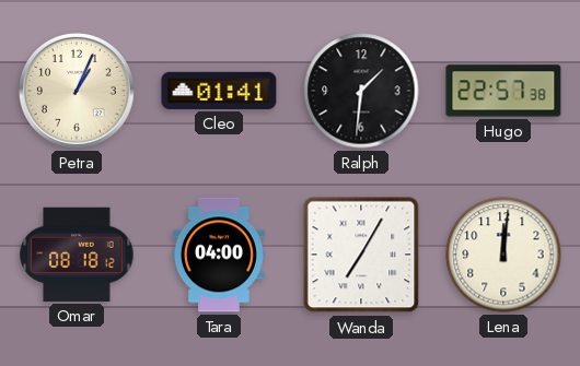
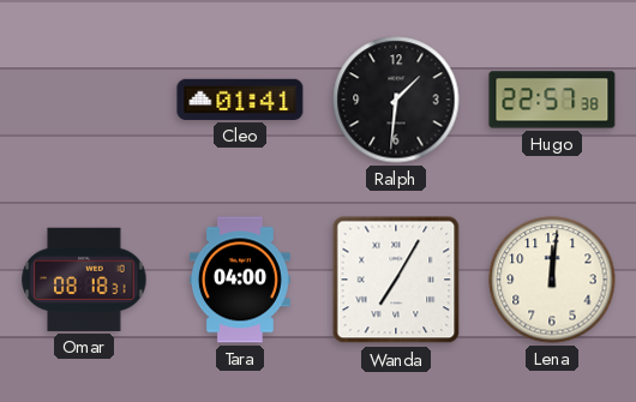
Petra: 1:04 -> none (77, 91)
Omar: 08:18:12 -> 08:18:31 (84, 280)
